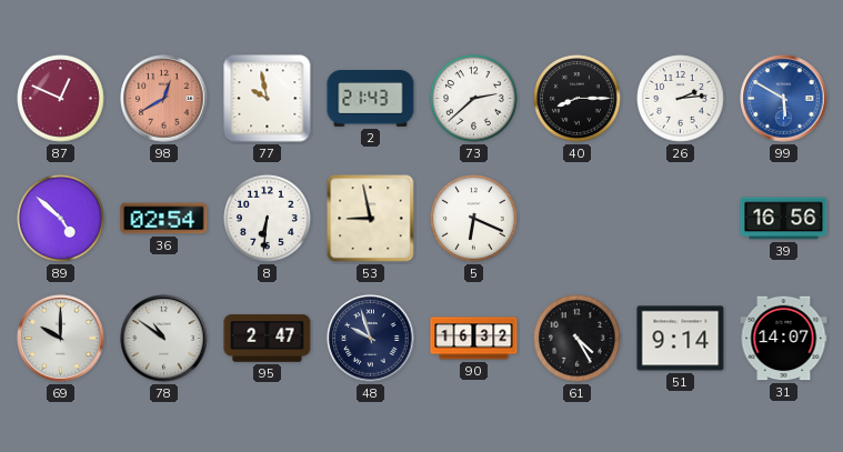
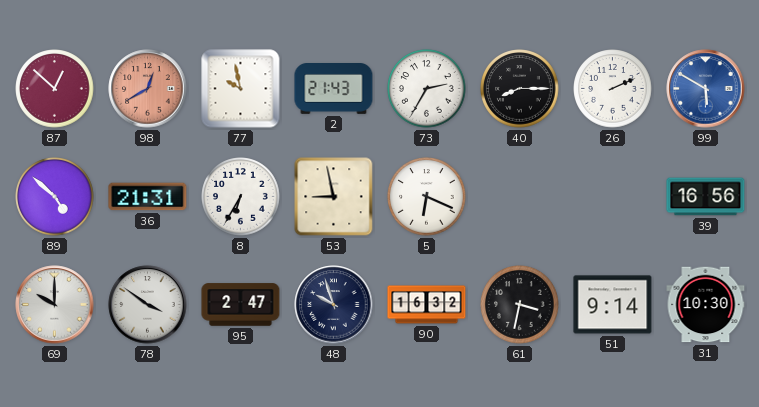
87: 12:49 -> 12:52 (55, 89)
73: 2:38 -> 2:35 (427, 89)
26: 2:14 -> 2:11 (613, 89)
36: 02:54 -> 21:31 (148, 197)
8: 6:31 -> 6:35 (241, 197)
78: 10:51 -> 3:51 (148, 305)
61: 4:25 -> 3:32 (520, 305)
31: 14:07 -> 10:30 (706, 305)
